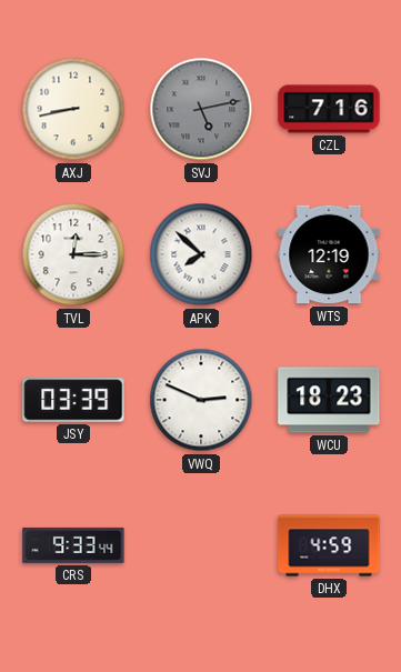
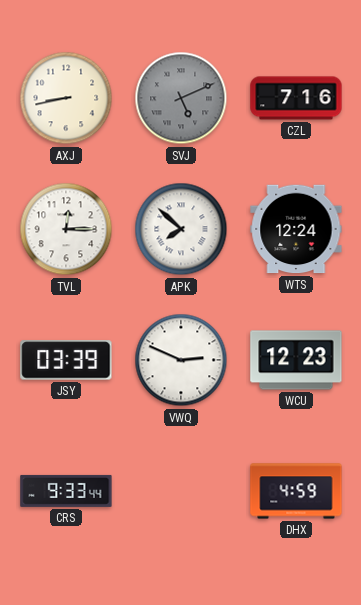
SVJ: 5:13 -> 5:11 (181, 98)
WTS: 12:19 -> 12:24 (296, 229)
WCU: 18:23 -> 12:23 (296, 360)
